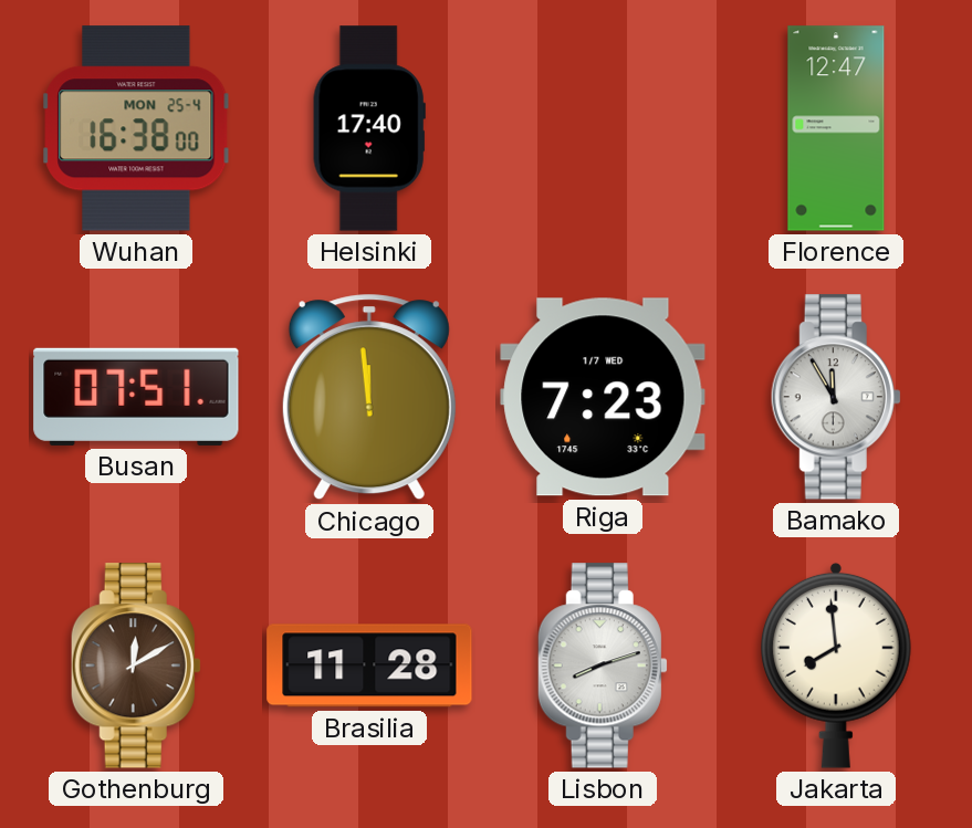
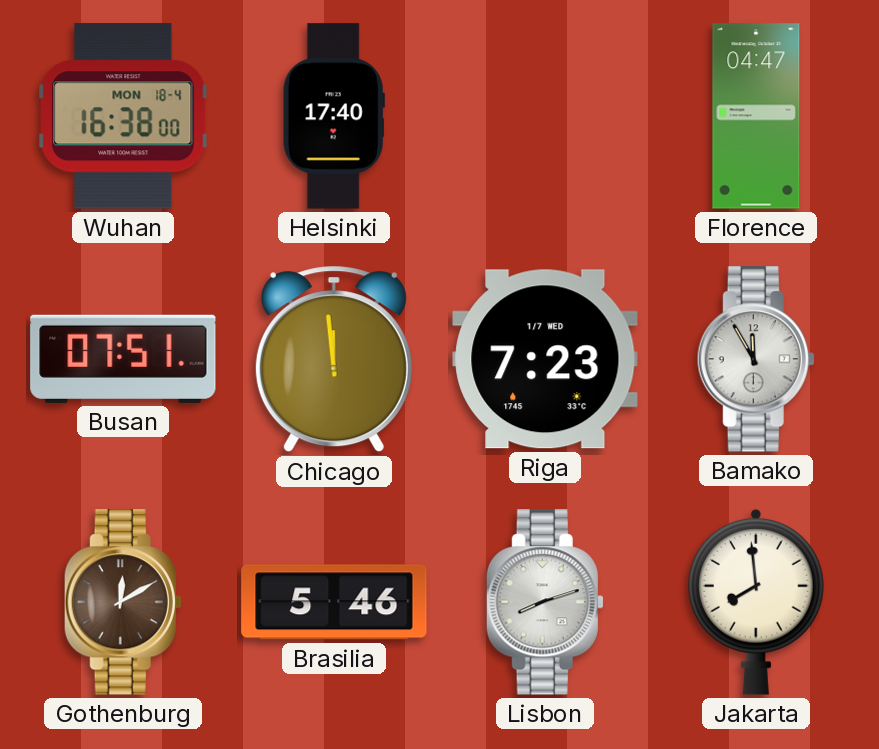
Wuhan date: MON 25-4 -> MON 18-4 (123, 116)
Florence: 12:47 -> 04:47 (756, 116)
Brasilia: 11:28 -> 5:46 (334, 602)
